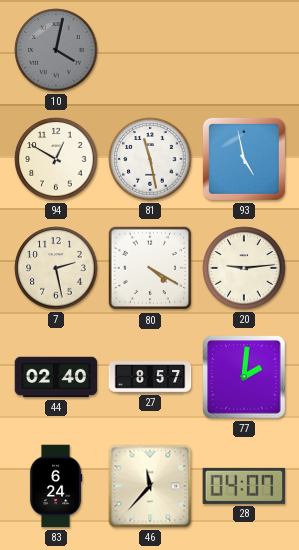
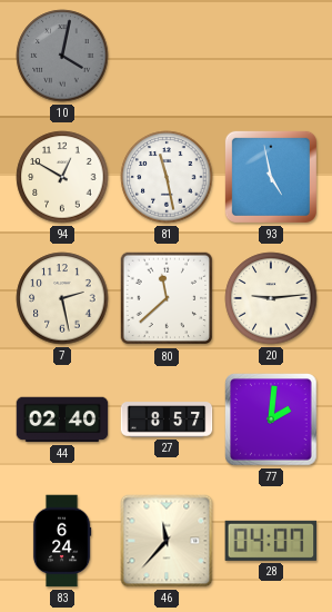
80: 4:20 -> 11:38 (167, 298)
